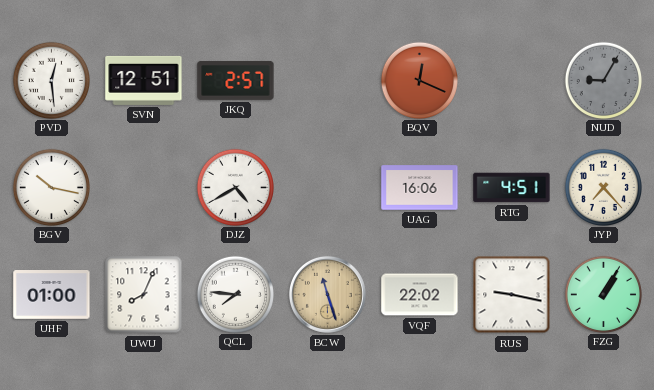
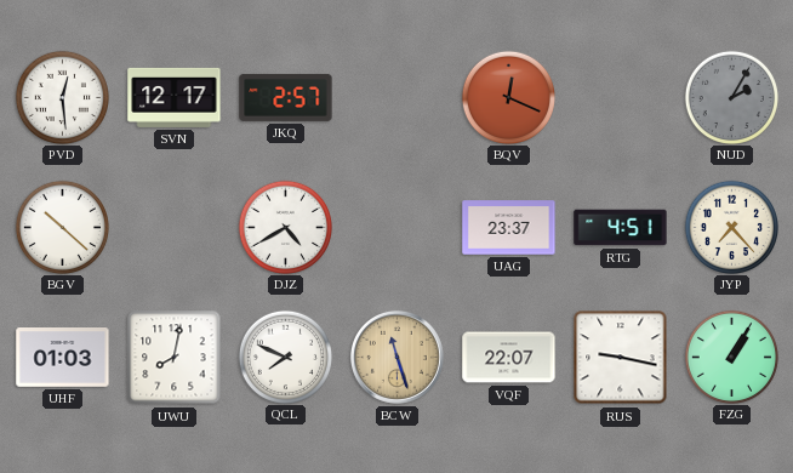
SVN: 12:51 -> 12:17 (175, 97)
NUD: 9:05 -> 2:05 (731, 97)
BGV: 10:17 -> 10:22 (62, 227)
UAG: 16:06 -> 23:37 (509, 228)
UHF: 01:00 -> 01:03 (63, 358)
UWU: 8:04 -> 8:02 (175, 358)
QCL: 7:46 -> 7:49 (285, 357)
VQF: 22:02 -> 22:07 (509, 358)
